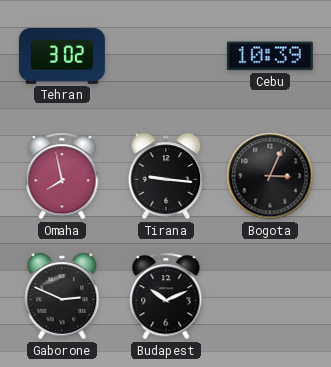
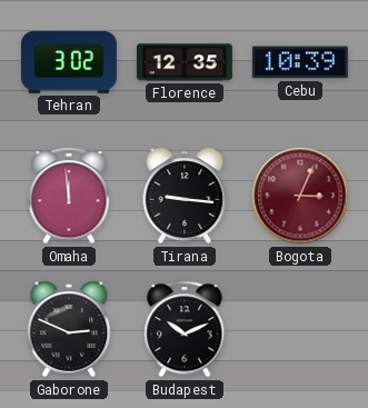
Florence: none -> 12:35 (185, 62)
Omaha: 7:58 -> 11:59 (69, 196)
Bogota dial: black -> burgundy (300, 196)
